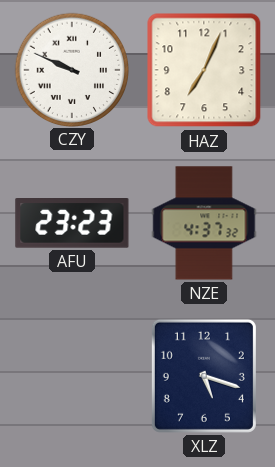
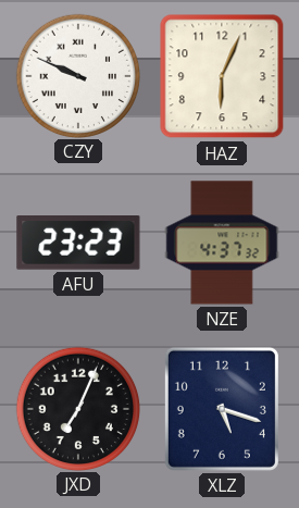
HAZ: 7:04 -> 6:04 (222, 76)
JXD: none -> 7:04 (77, 408)
